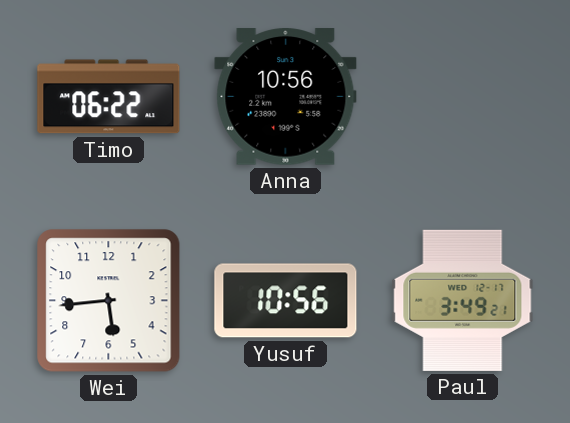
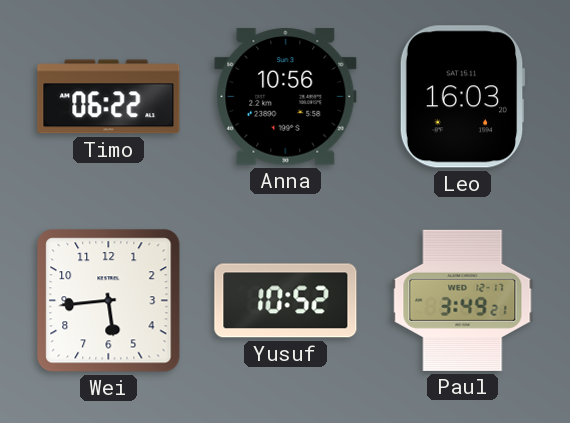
Leo: none -> 16:03 (462, 97)
Yusuf: 10:56 -> 10:52 (286, 301)
